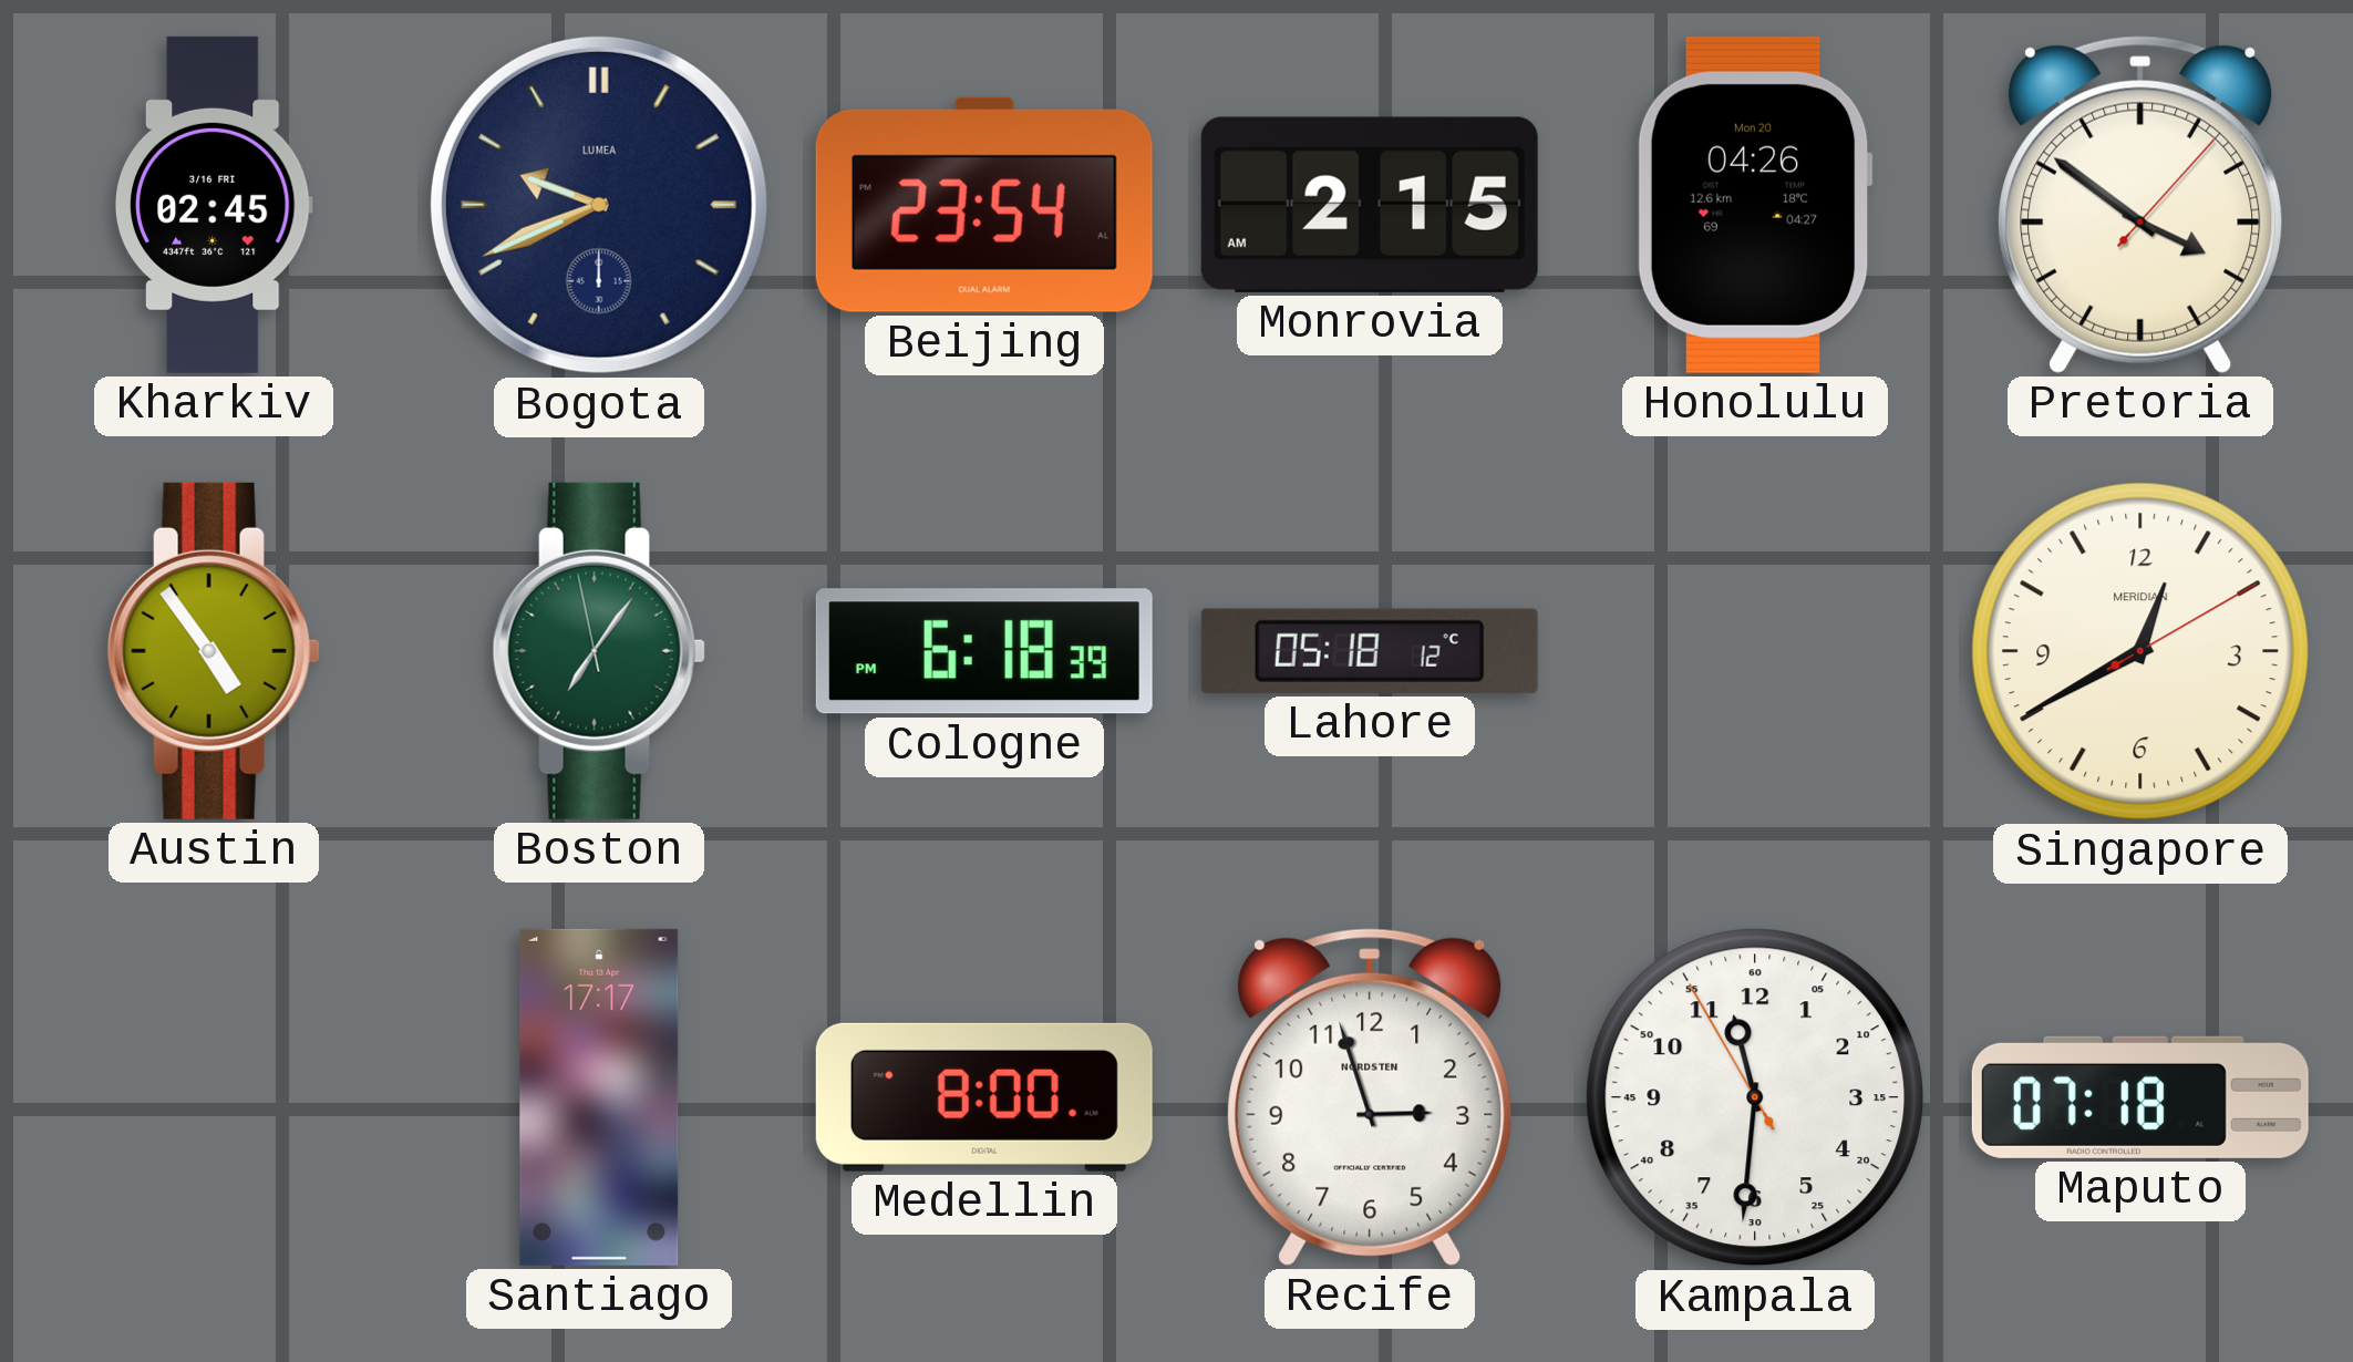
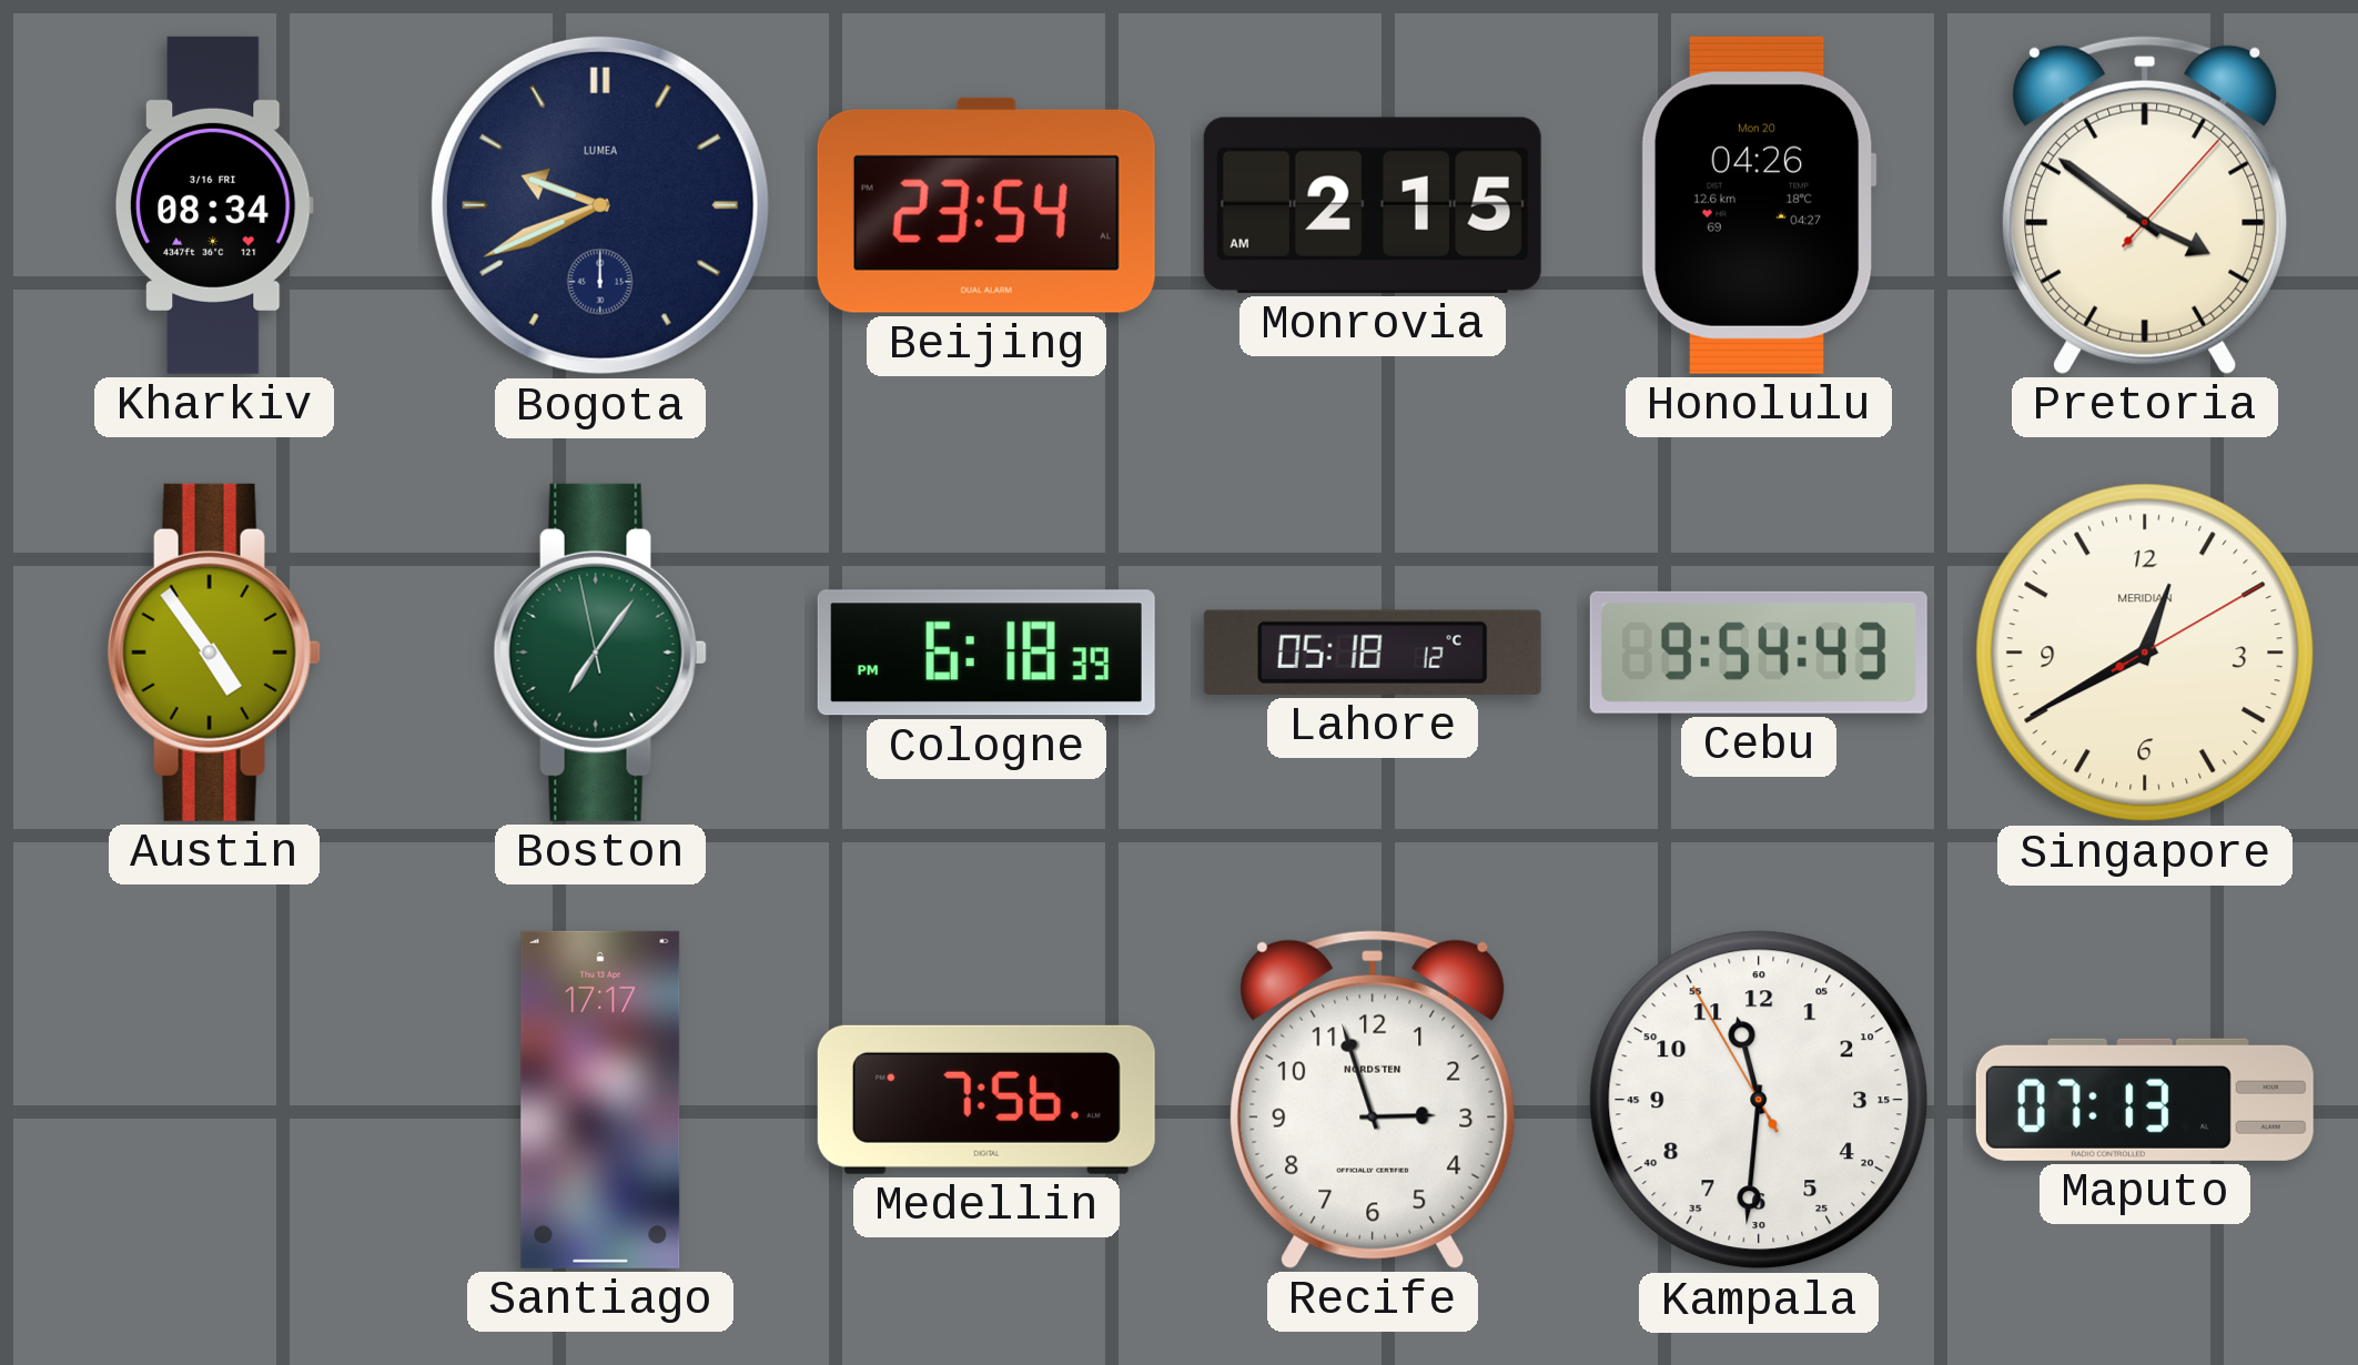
Kharkiv: 02:45 -> 08:34 (214, 205)
Cebu: none -> 9:54 (1759, 653)
Medellin: 8:00 -> 7:56 (986, 1100)
Maputo: 07:18 -> 07:13 (2145, 1100)
